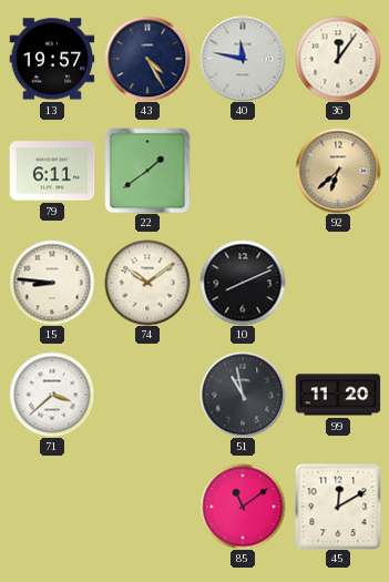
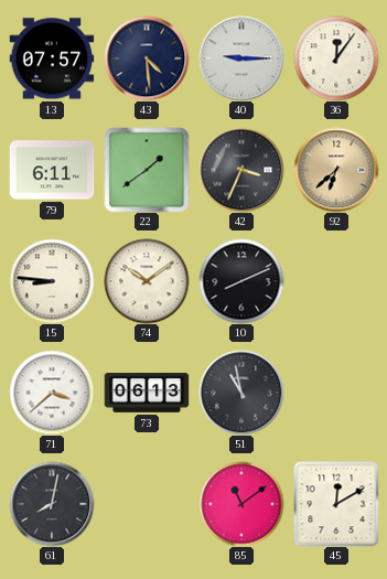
13: 19:57 -> 07:57 (52, 58)
43: 4:25 -> 4:29 (147, 58)
40: 11:47 -> 9:15 (241, 58)
42: none -> 3:34 (241, 170)
73: none -> 06:13 (147, 393)
99: 11:20 -> none (338, 395)
61: none -> 8:02 (52, 504)
